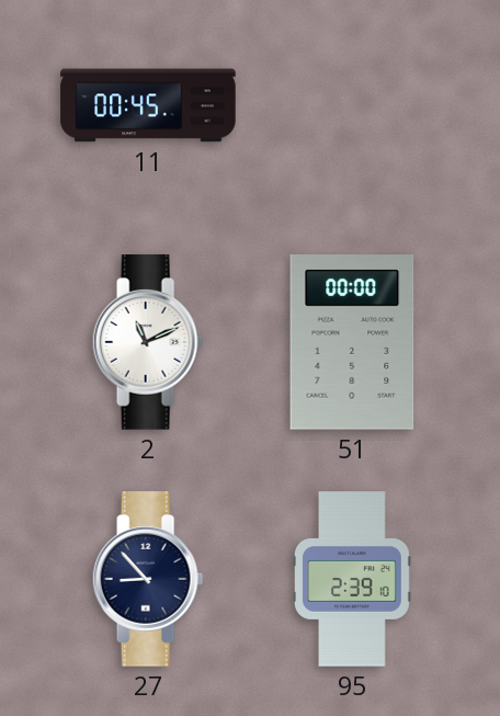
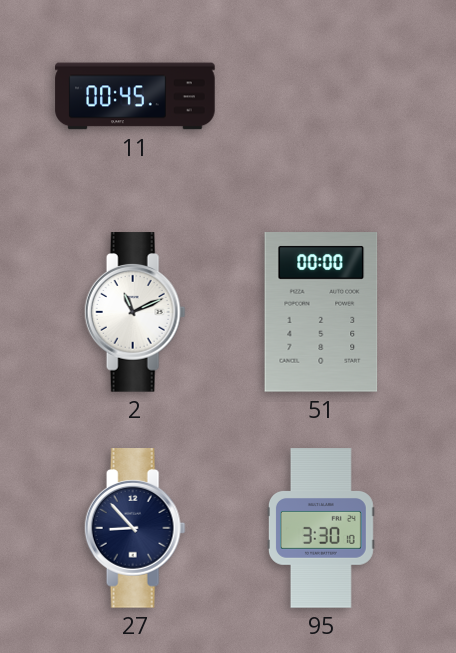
95: 2:39 -> 3:30 (321, 528)
